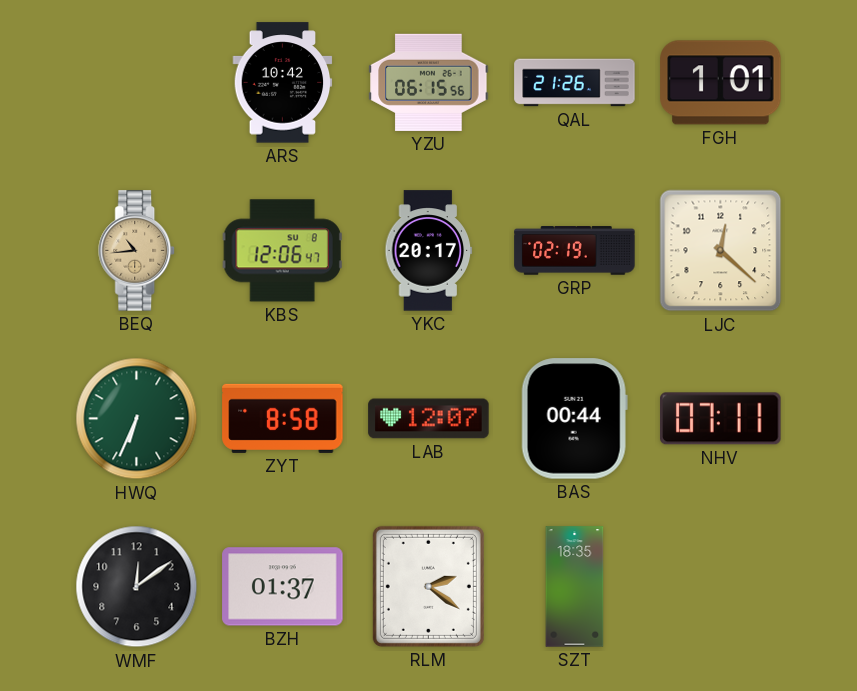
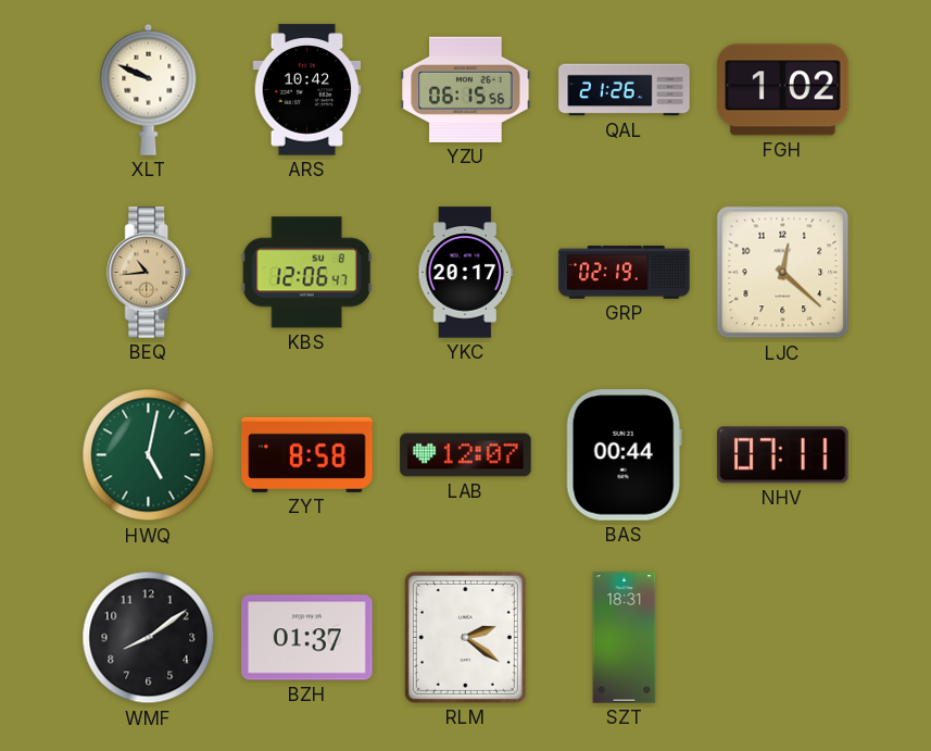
XLT: none -> 9:49 (149, 89)
FGH: 1:01 -> 1:02 (783, 90)
HWQ: 6:34 -> 5:02 (149, 455)
WMF: 12:09 -> 8:09 (149, 638)
SZT: 18:35 -> 18:31 (625, 638)
